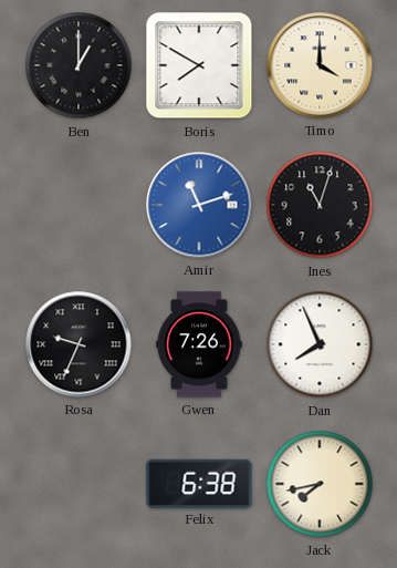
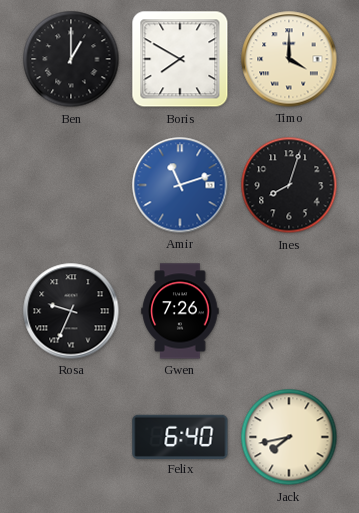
Ines: 11:03 -> 8:03 (289, 185)
Dan: 7:56 -> none (320, 344)
Felix: 6:38 -> 6:40 (180, 436)
